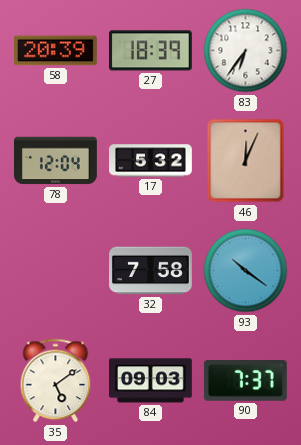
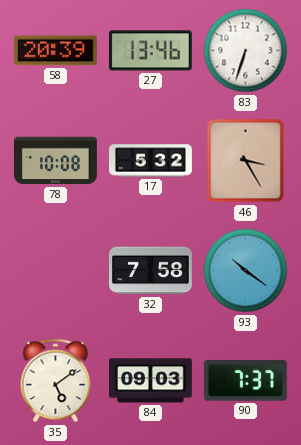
27: 18:39 -> 13:46 (150, 51)
83: 6:36 -> 6:33 (246, 51)
78: 12:04 -> 10:08 (56, 161)
46: 12:04 -> 3:25 (246, 161)
